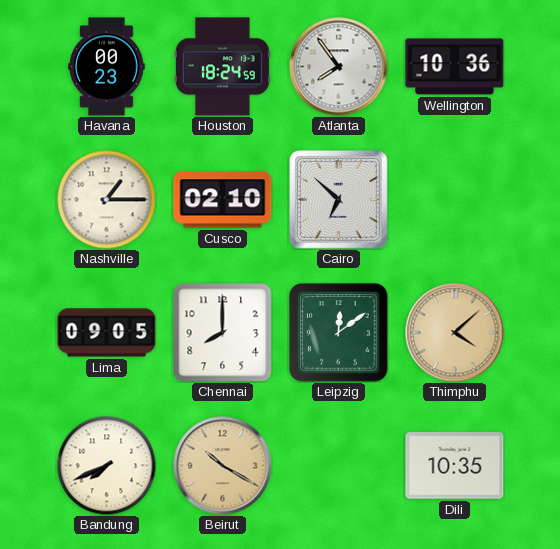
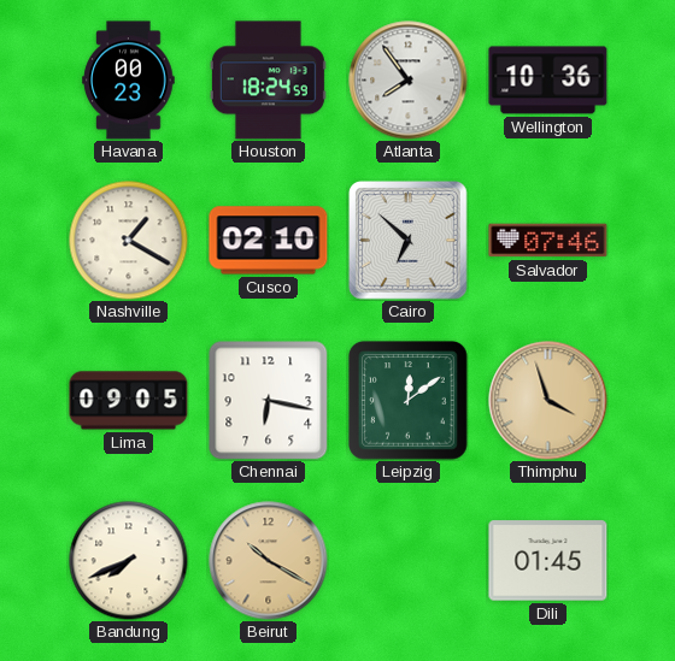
Nashville: 1:15 -> 1:20 (129, 241)
Salvador: none -> 07:46 (548, 241)
Chennai: 8:00 -> 6:17 (268, 400)
Thimphu: 4:08 -> 3:57 (548, 401)
Dili: 10:35 -> 01:45 (548, 561)
